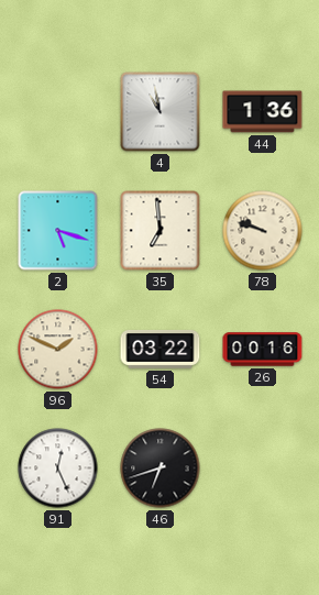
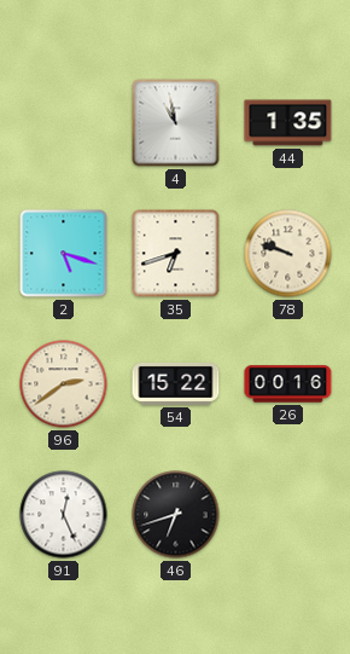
44: 1:36 -> 1:35 (288, 123)
35: 6:59 -> 6:42 (176, 254)
96: 1:49 -> 2:39 (64, 384)
54: 03:22 -> 15:22 (176, 383)
